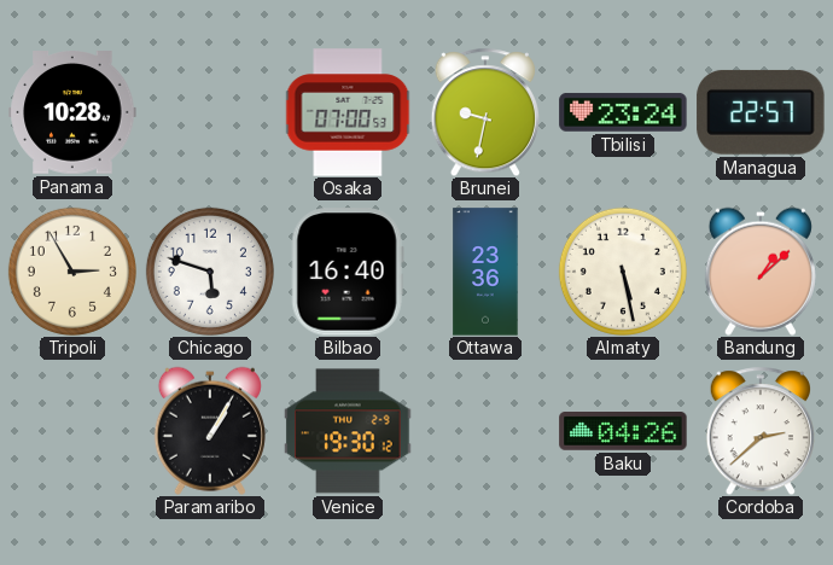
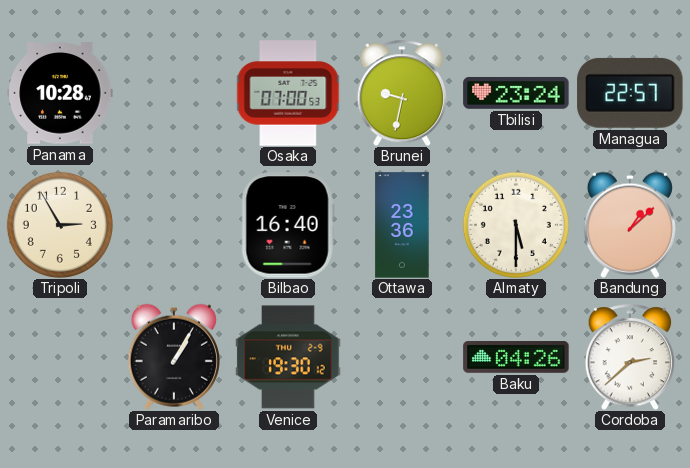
Chicago: 5:48 -> none (210, 272)
Almaty: 5:28 -> 5:30 (516, 225)
